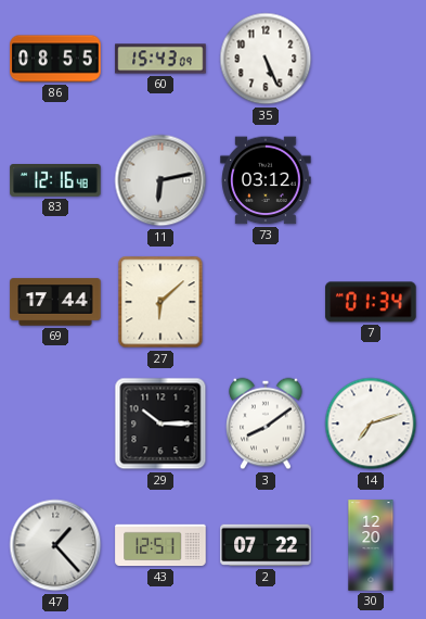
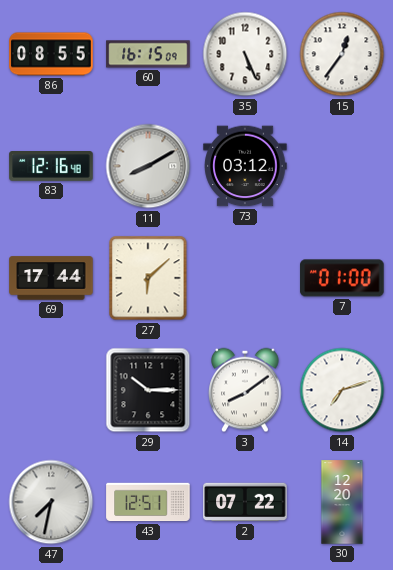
60: 15:43 -> 16:15 (148, 54)
15: none -> 12:36 (342, 54)
11: 6:13 -> 8:10 (148, 166)
7: 01:34 -> 01:00 (342, 278)
47: 1:23 -> 7:32 (51, 502)
